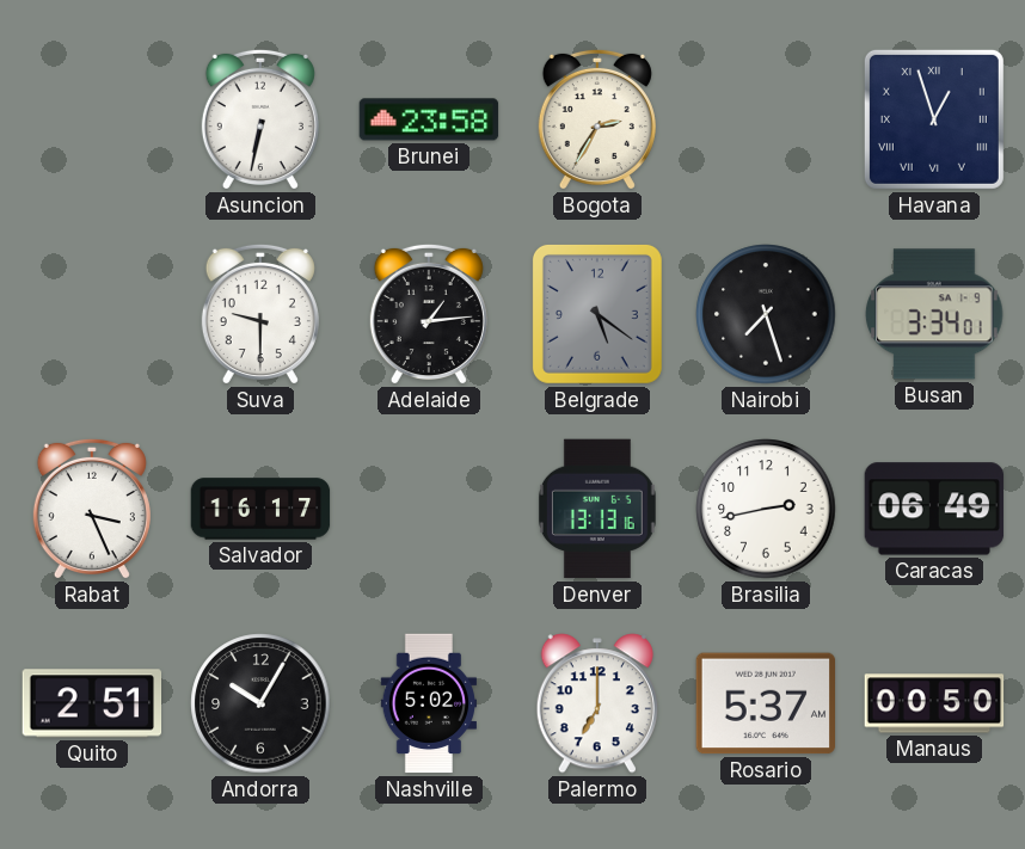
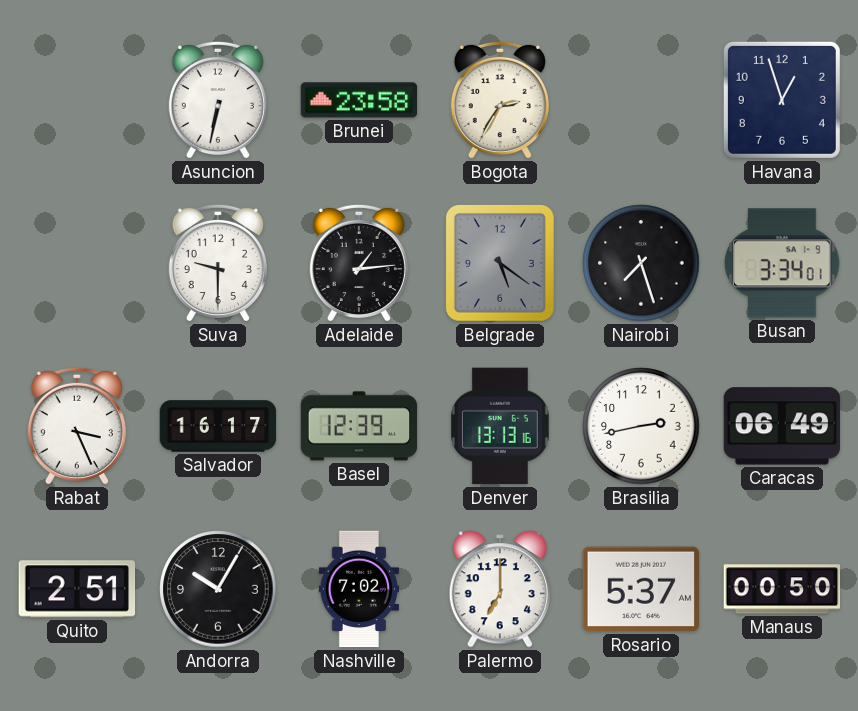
Havana numerals: Roman -> Arabic (782, 100)
Basel: none -> 12:39 (359, 426)
Nashville: 5:02 -> 7:02 (358, 589)
